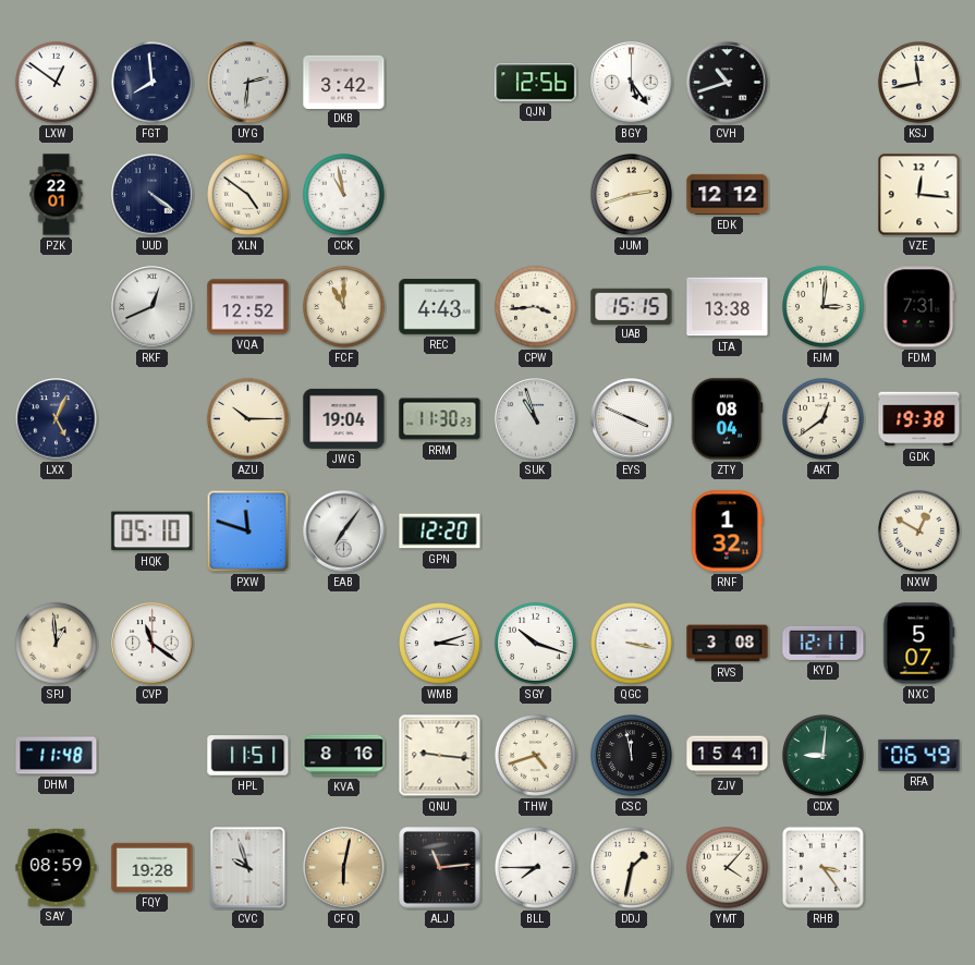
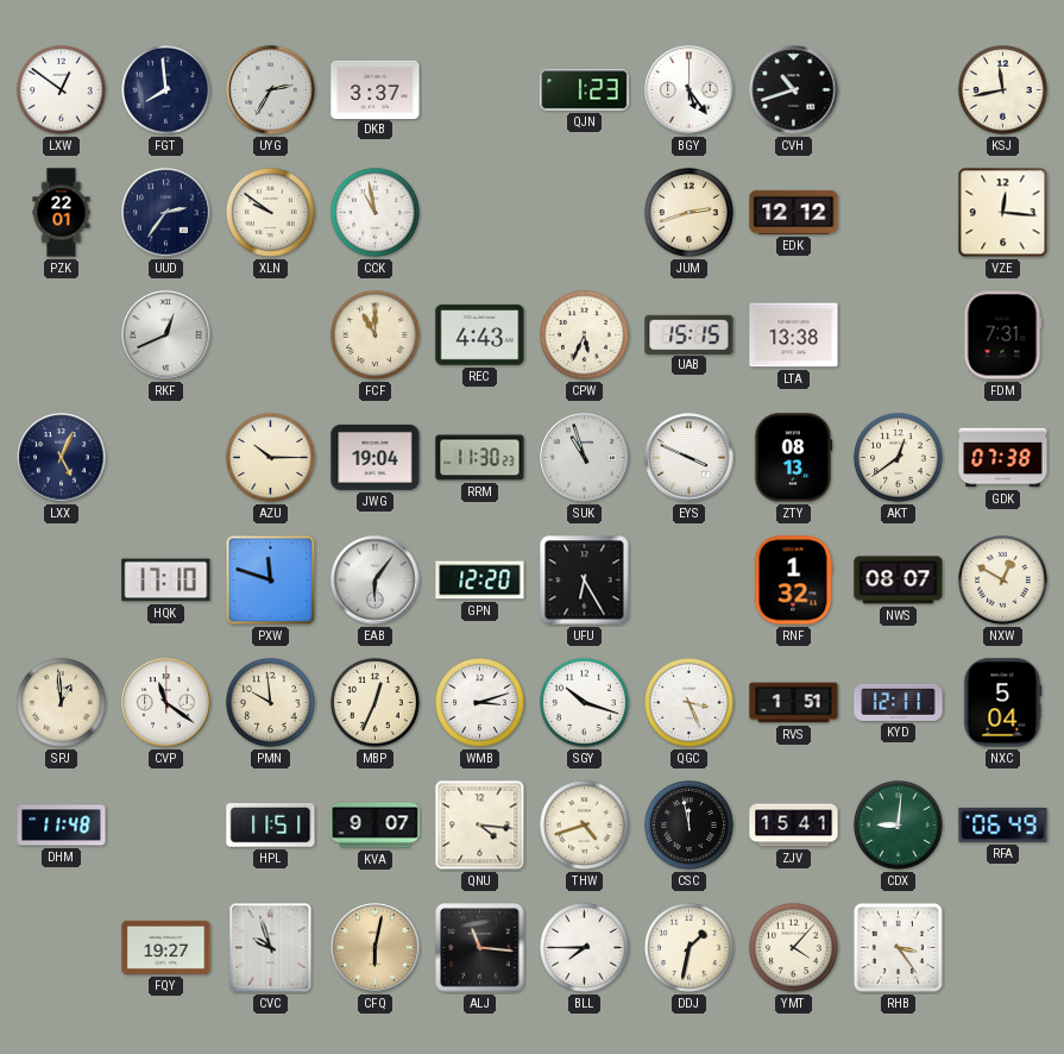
UYG: 2:31 -> 2:35 (271, 90)
DKB: 3:42 -> 3:37 (376, 89)
QJN: 12:56 -> 1:23 (585, 90)
UUD: 4:21 -> 2:36 (166, 213)
XLN: 4:51 -> 9:51 (271, 213)
VQA: 12:52 -> none (248, 307)
CPW: 3:44 -> 5:34 (585, 335)
FJM: 3:01 -> none (824, 307)
ZTY: 08:04 -> 08:13 (793, 458)
GDK: 19:38 -> 07:38 (1003, 458)
HQK: 05:10 -> 17:10 (166, 581)
EAB: 7:06 -> 6:06 (376, 581)
UFU: none -> 6:25 (585, 581)
NWS: none -> 08:07 (899, 581)
PMN: none -> 9:59 (271, 703)
MBP: none -> 12:34 (376, 703)
QGC: 3:17 -> 3:26 (690, 703)
RVS: 3:08 -> 1:51 (794, 703)
NXC: 5:07 -> 5:04 (1002, 703)
KVA: 8:16 -> 9:07 (376, 826)
QNU: 9:16 -> 4:16 (480, 826)
SAY: 08:59 -> none (57, 867)
FQY: 19:28 -> 19:27 (166, 947)
ALJ: 11:14 -> 11:16 (480, 948)
